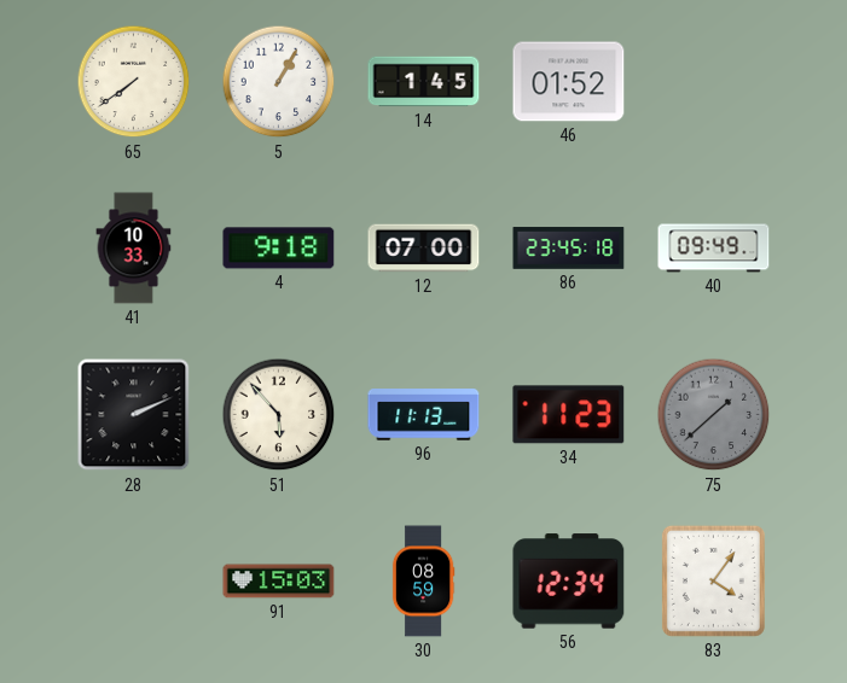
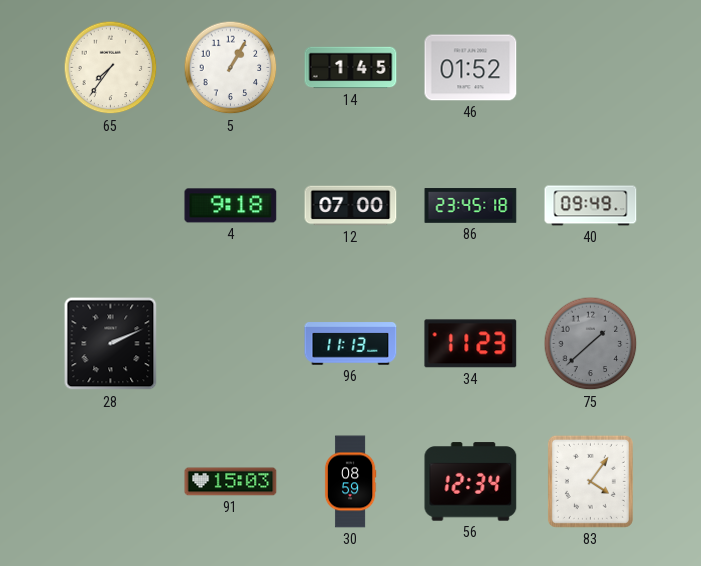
65: 7:39 -> 7:36 (111, 68)
41: 10:33 -> none (134, 249)
51: 5:53 -> none (279, 415)
